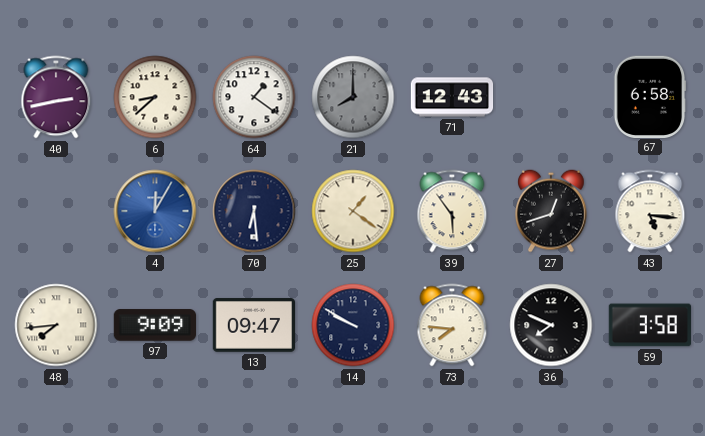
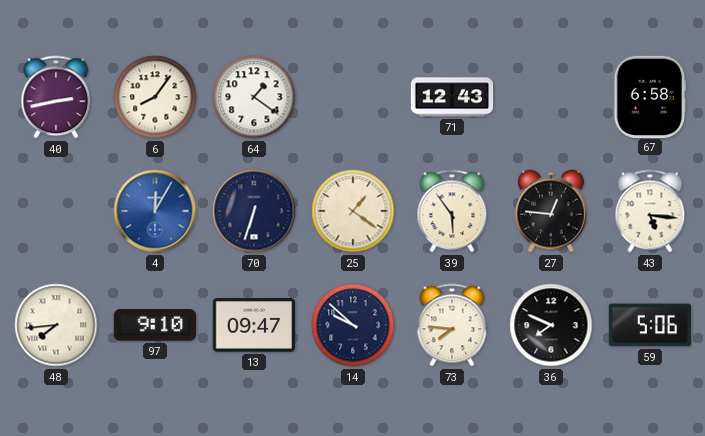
6: 8:38 -> 8:06 (155, 97)
21: 8:00 -> none (353, 97)
70: 6:29 -> 6:33 (254, 211)
27: 12:42 -> 12:46 (552, 211)
97: 9:09 -> 9:10 (154, 325)
14: 9:50 -> 9:52 (353, 325)
59: 3:58 -> 5:06 (649, 325)
